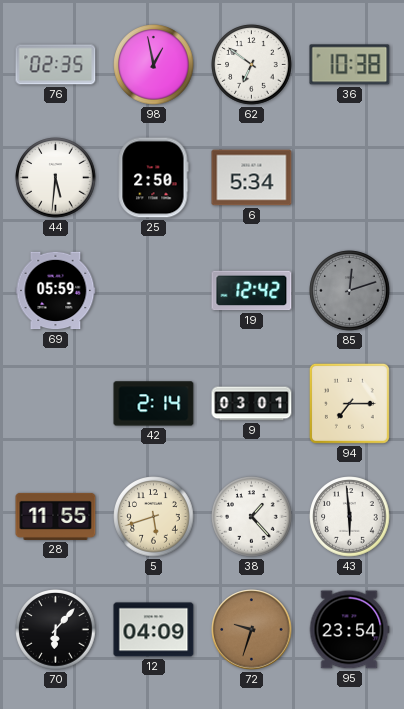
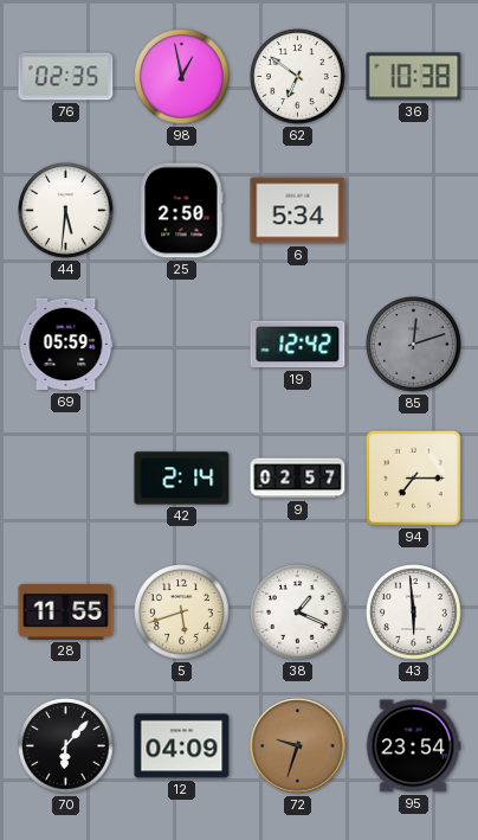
9: 03:01 -> 02:57 (298, 479)
38: 1:23 -> 1:19 (298, 613)
